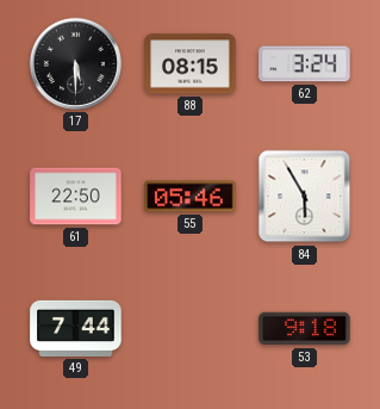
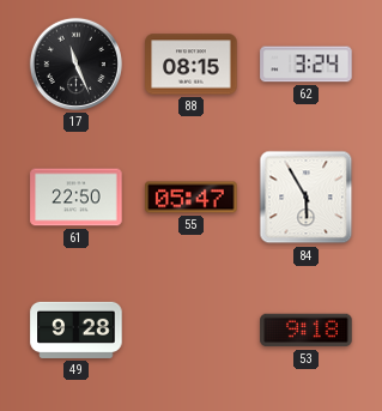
17: 5:30 -> 11:26 (75, 64)
55: 05:46 -> 05:47 (192, 198)
49: 7:44 -> 9:28 (77, 330)
